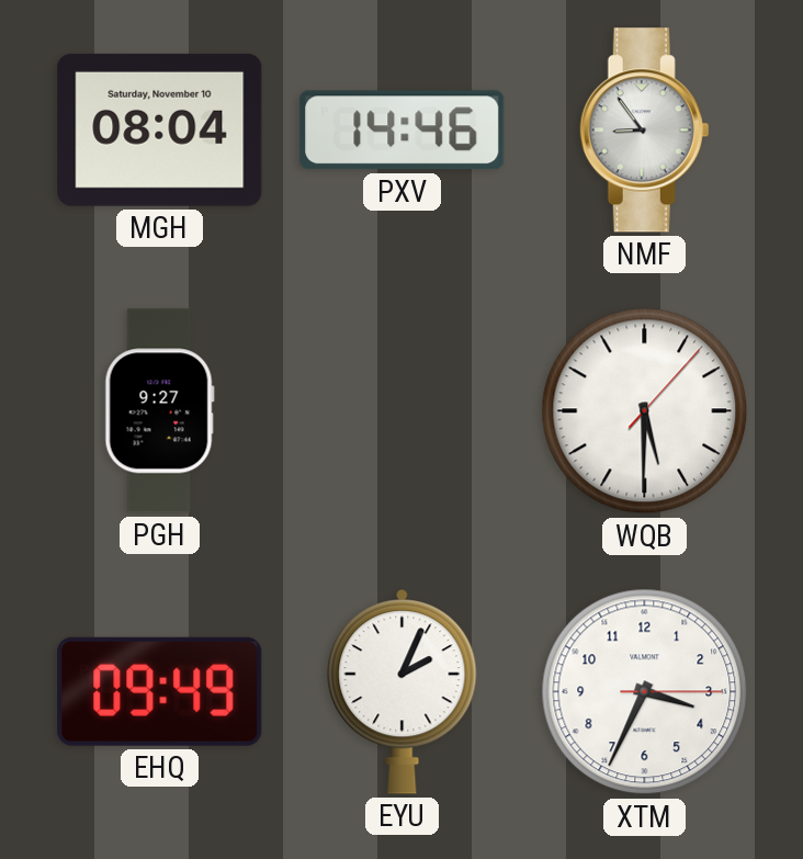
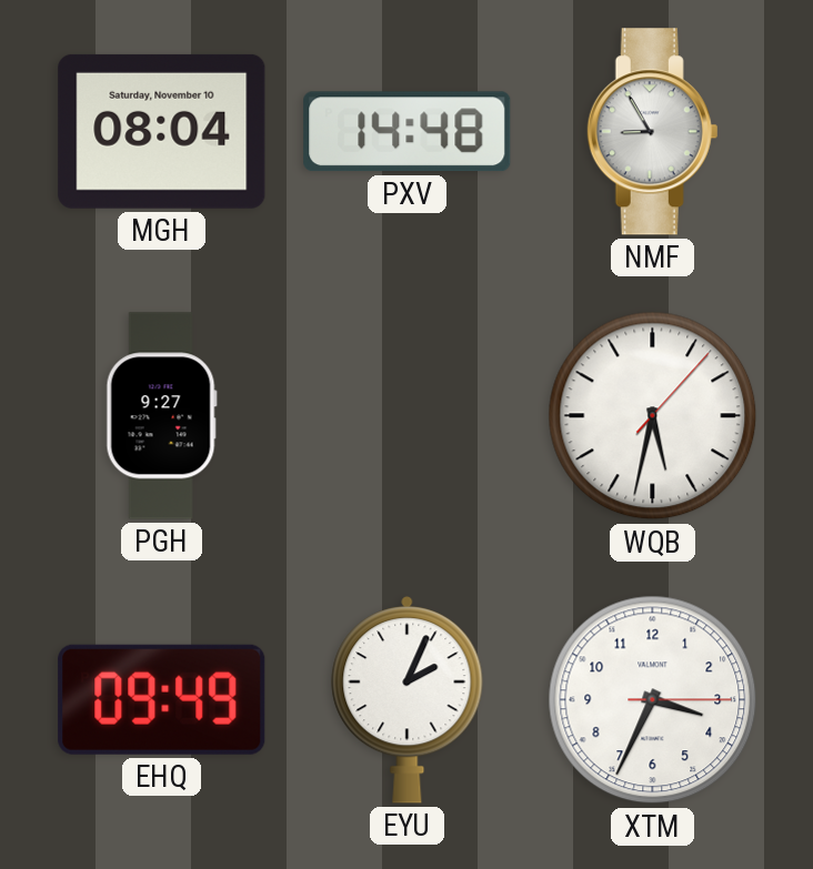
PXV: 14:46 -> 14:48 (408, 132)
NMF: 8:54 -> 8:55 (653, 132)
WQB: 5:30 -> 5:32 (653, 416)
